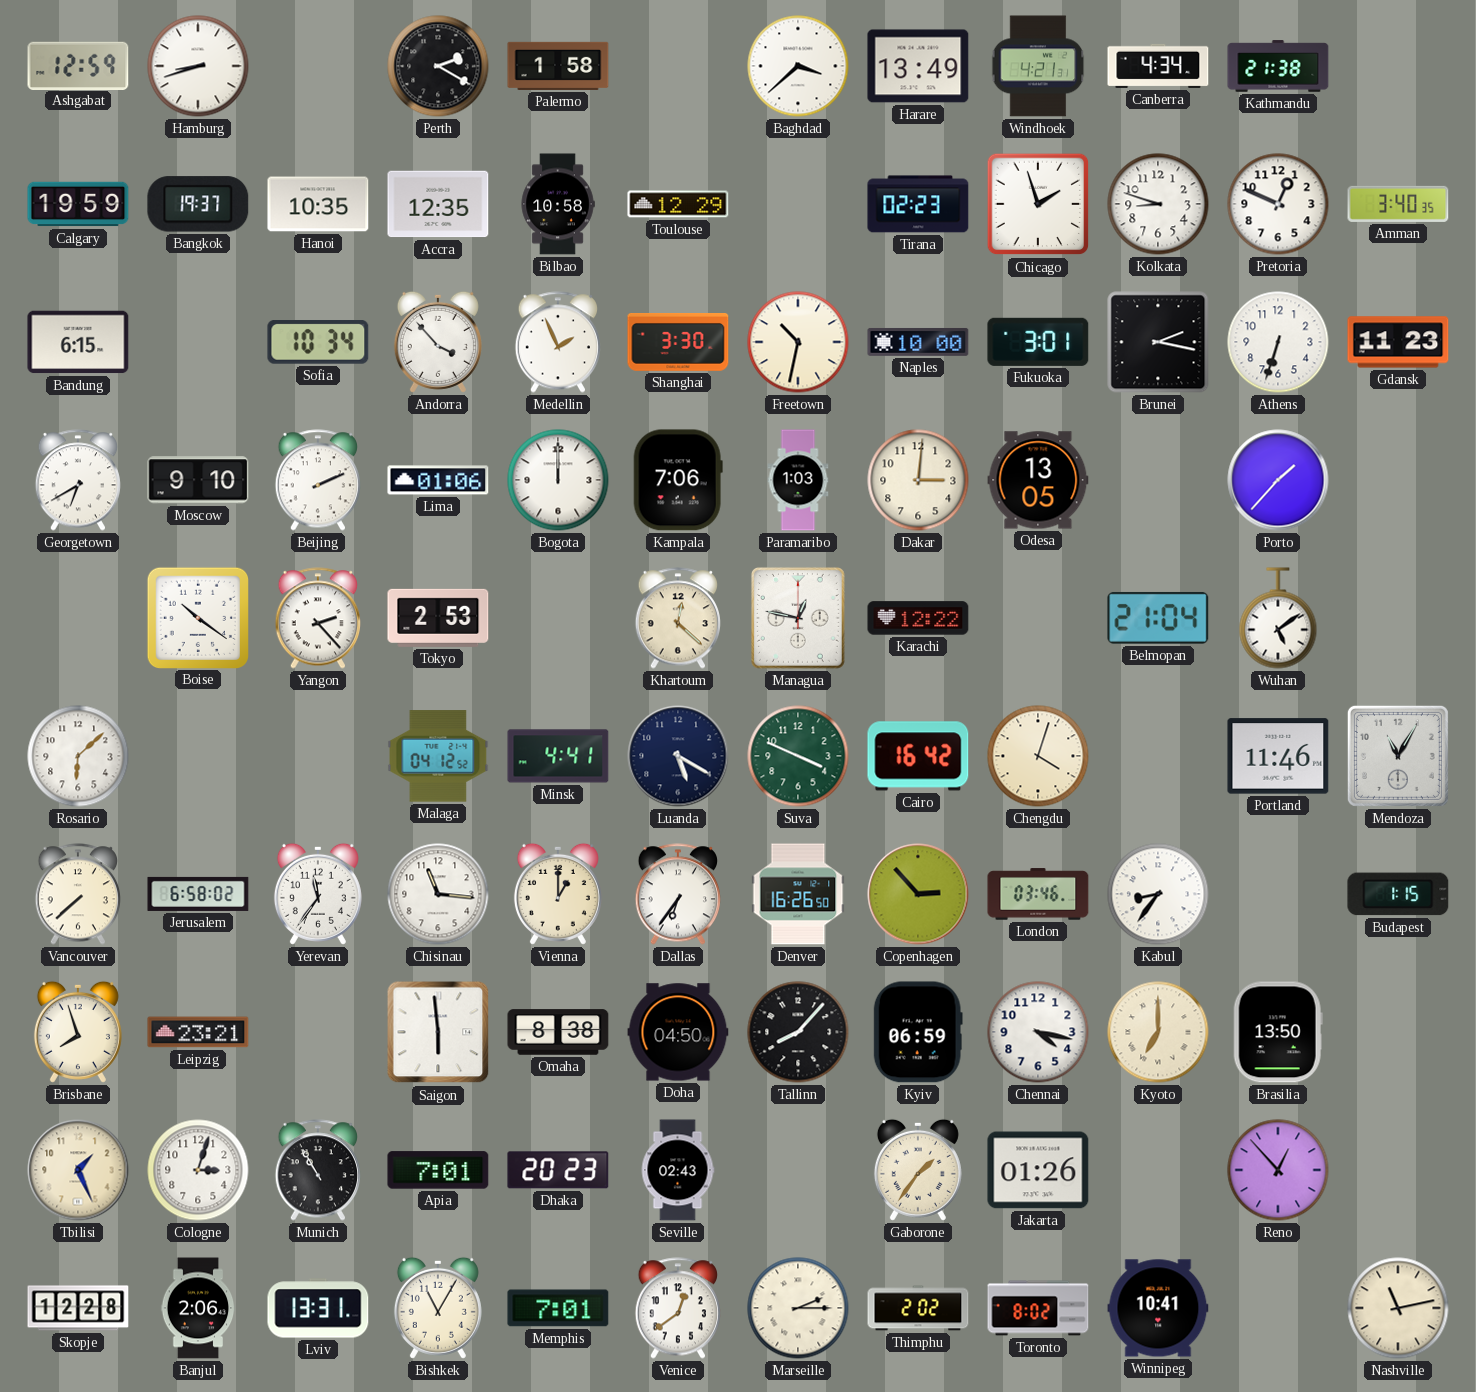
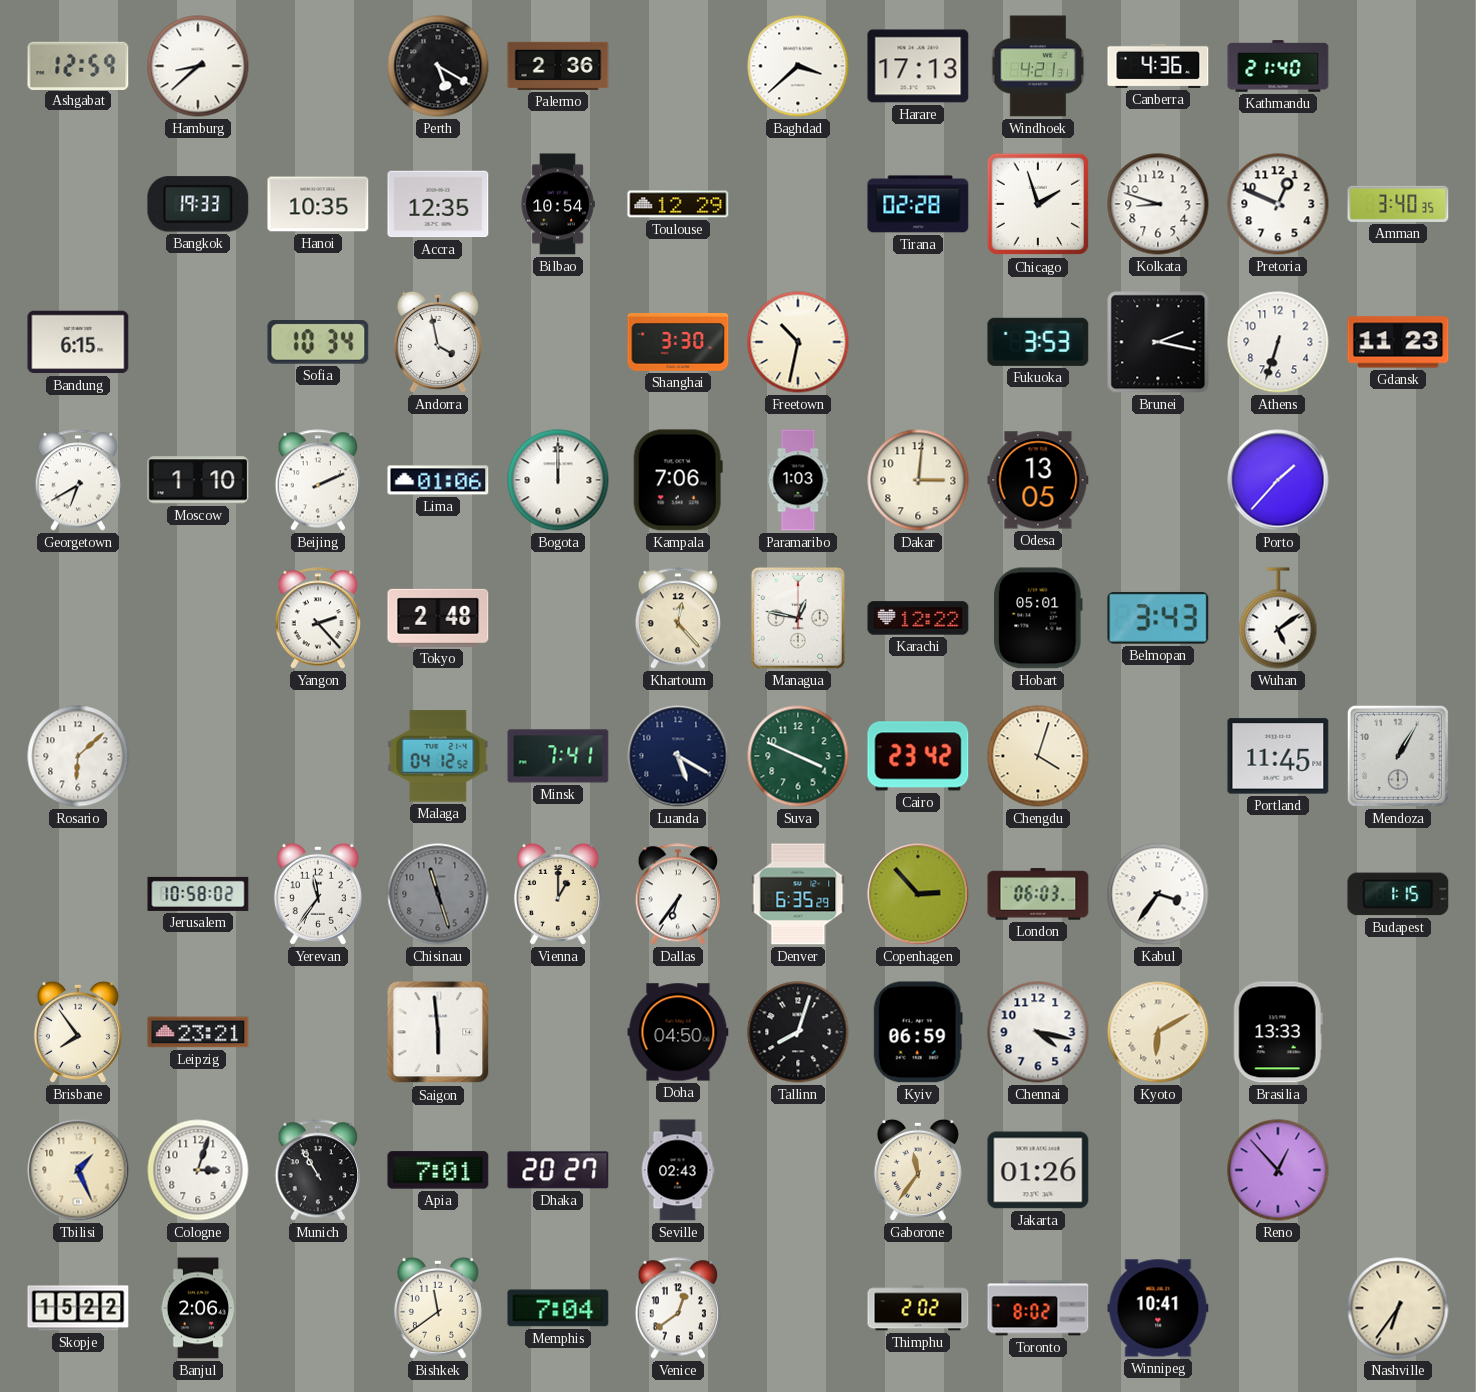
Hamburg: 8:42 -> 8:38 (198, 66)
Perth: 2:20 -> 5:20 (438, 66)
Palermo: 1:58 -> 2:36 (558, 66)
Harare: 13:49 -> 17:13 (918, 66)
Canberra: 4:34 -> 4:36 (1158, 66)
Kathmandu: 21:38 -> 21:40 (1278, 66)
Calgary: 19:59 -> none (78, 204)
Bangkok: 19:37 -> 19:33 (198, 204)
Bilbao: 10:58 -> 10:54 (558, 204)
Tirana: 02:23 -> 02:28 (918, 204)
Andorra: 3:53 -> 3:58 (438, 342)
Medellin: 1:56 -> none (557, 342)
Naples: 10:00 -> none (918, 342)
Fukuoka: 3:01 -> 3:53 (1038, 342)
Moscow: 9:10 -> 1:10 (198, 480)
Boise: 10:21 -> none (197, 617)
Tokyo: 2:53 -> 2:48 (438, 618)
Khartoum: 12:22 -> 12:23 (677, 618)
Hobart: none -> 05:01 (1038, 618)
Belmopan: 21:04 -> 3:43 (1158, 618)
Minsk: 4:41 -> 7:41 (558, 756)
Cairo: 16:42 -> 23:42 (918, 756)
Portland: 11:46 -> 11:45 (1278, 756)
Mendoza: 11:05 -> 1:05 (1398, 756)
Vancouver: 7:38 -> none (77, 894)
Jerusalem: 6:58 -> 10:58 (198, 894)
Chisinau: 11:16 -> 11:27 (438, 894)
Chisinau dial: white -> grey (438, 894)
Denver: 16:26 -> 6:35 (798, 894)
London: 03:46 -> 06:03 (1038, 894)
Kabul: 8:36 -> 3:36 (1158, 894)
Brisbane: 7:57 -> 7:54 (78, 1032)
Omaha: 8:38 -> none (558, 1032)
Tallinn: 8:07 -> 8:03 (798, 1032)
Kyoto: 7:00 -> 6:10 (1158, 1032)
Brasilia: 13:50 -> 13:33 (1278, 1032)
Dhaka: 20:23 -> 20:27 (558, 1170)
Gaborone: 1:36 -> 11:36 (918, 1170)
Skopje: 12:28 -> 15:22 (78, 1308)
Lviv: 13:31 -> none (318, 1308)
Bishkek: 11:05 -> 11:39 (438, 1308)
Memphis: 7:01 -> 7:04 (558, 1308)
Marseille: 2:15 -> none (798, 1308)
Nashville: 11:13 -> 6:36 (1398, 1308)
